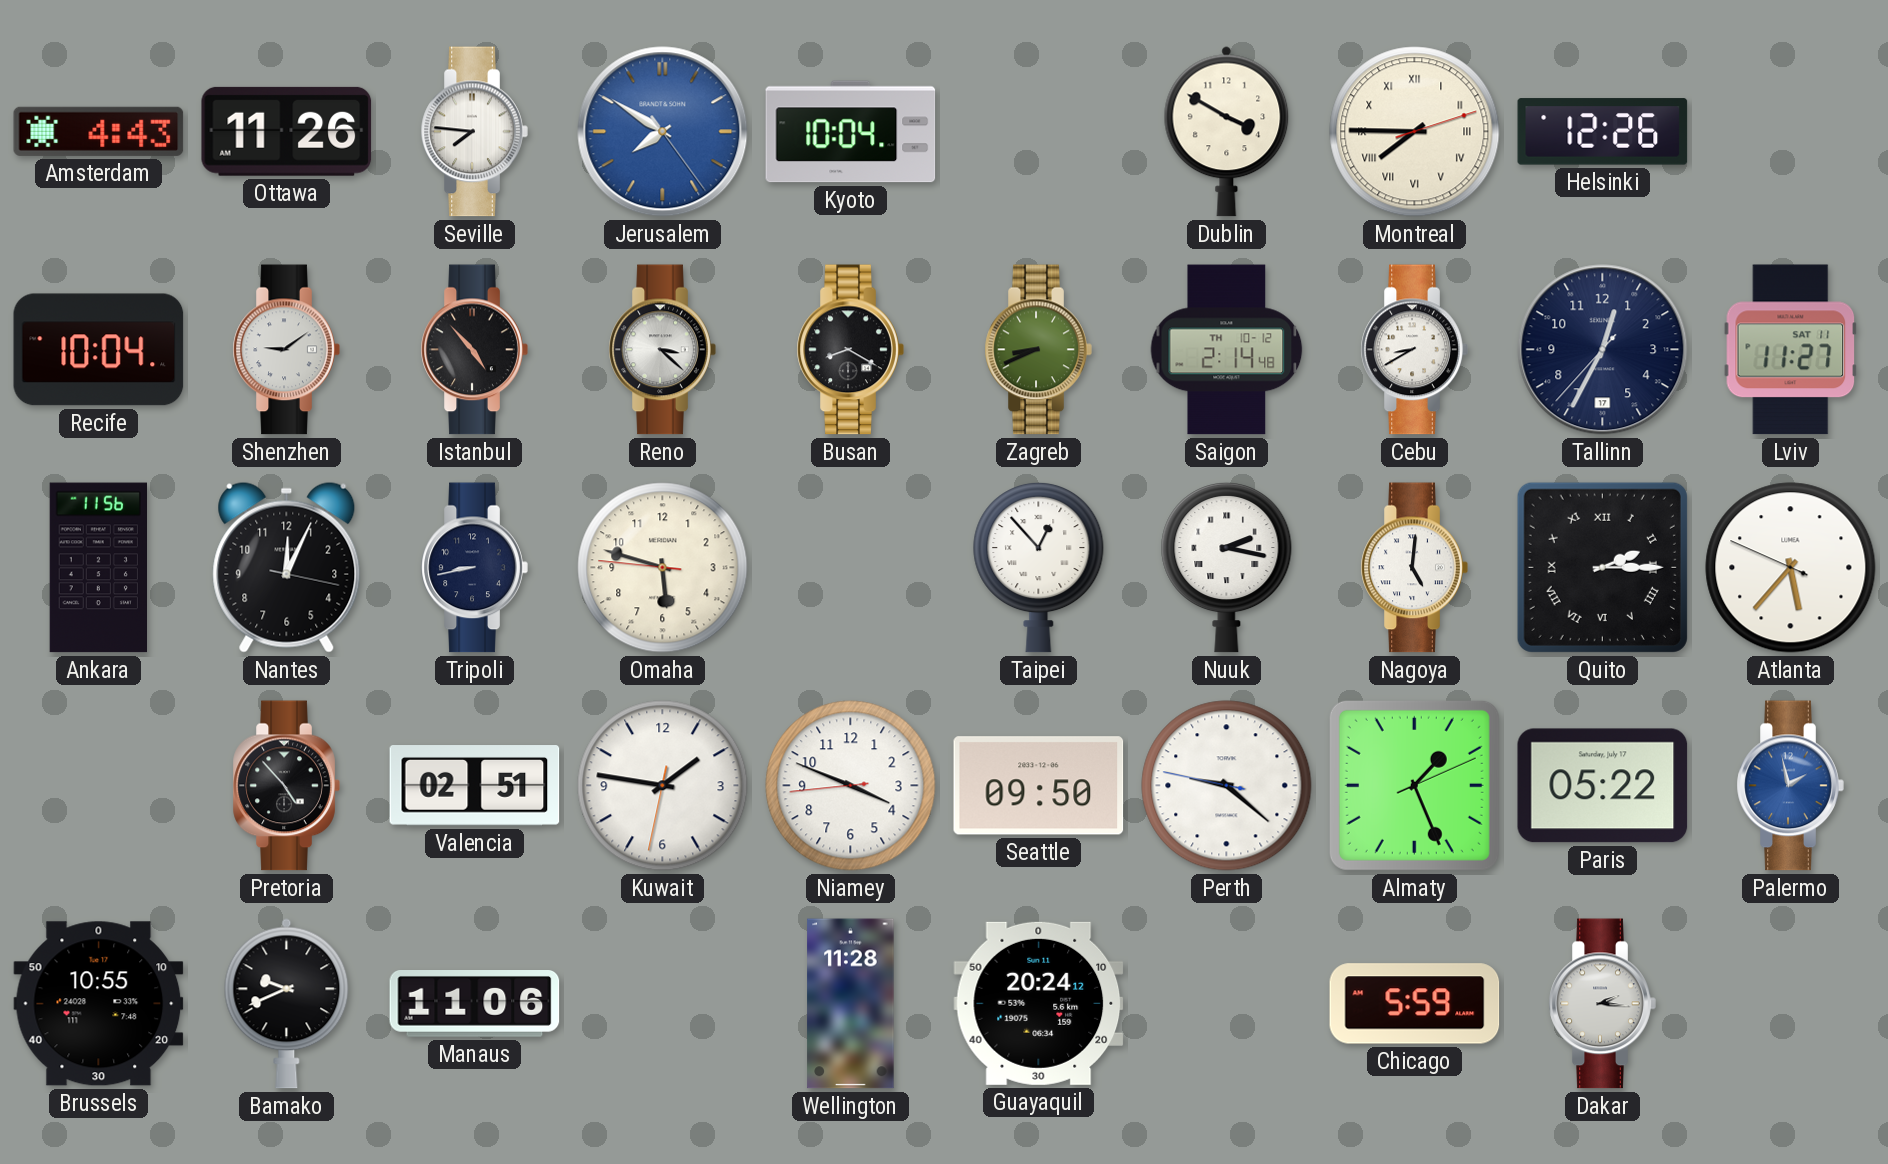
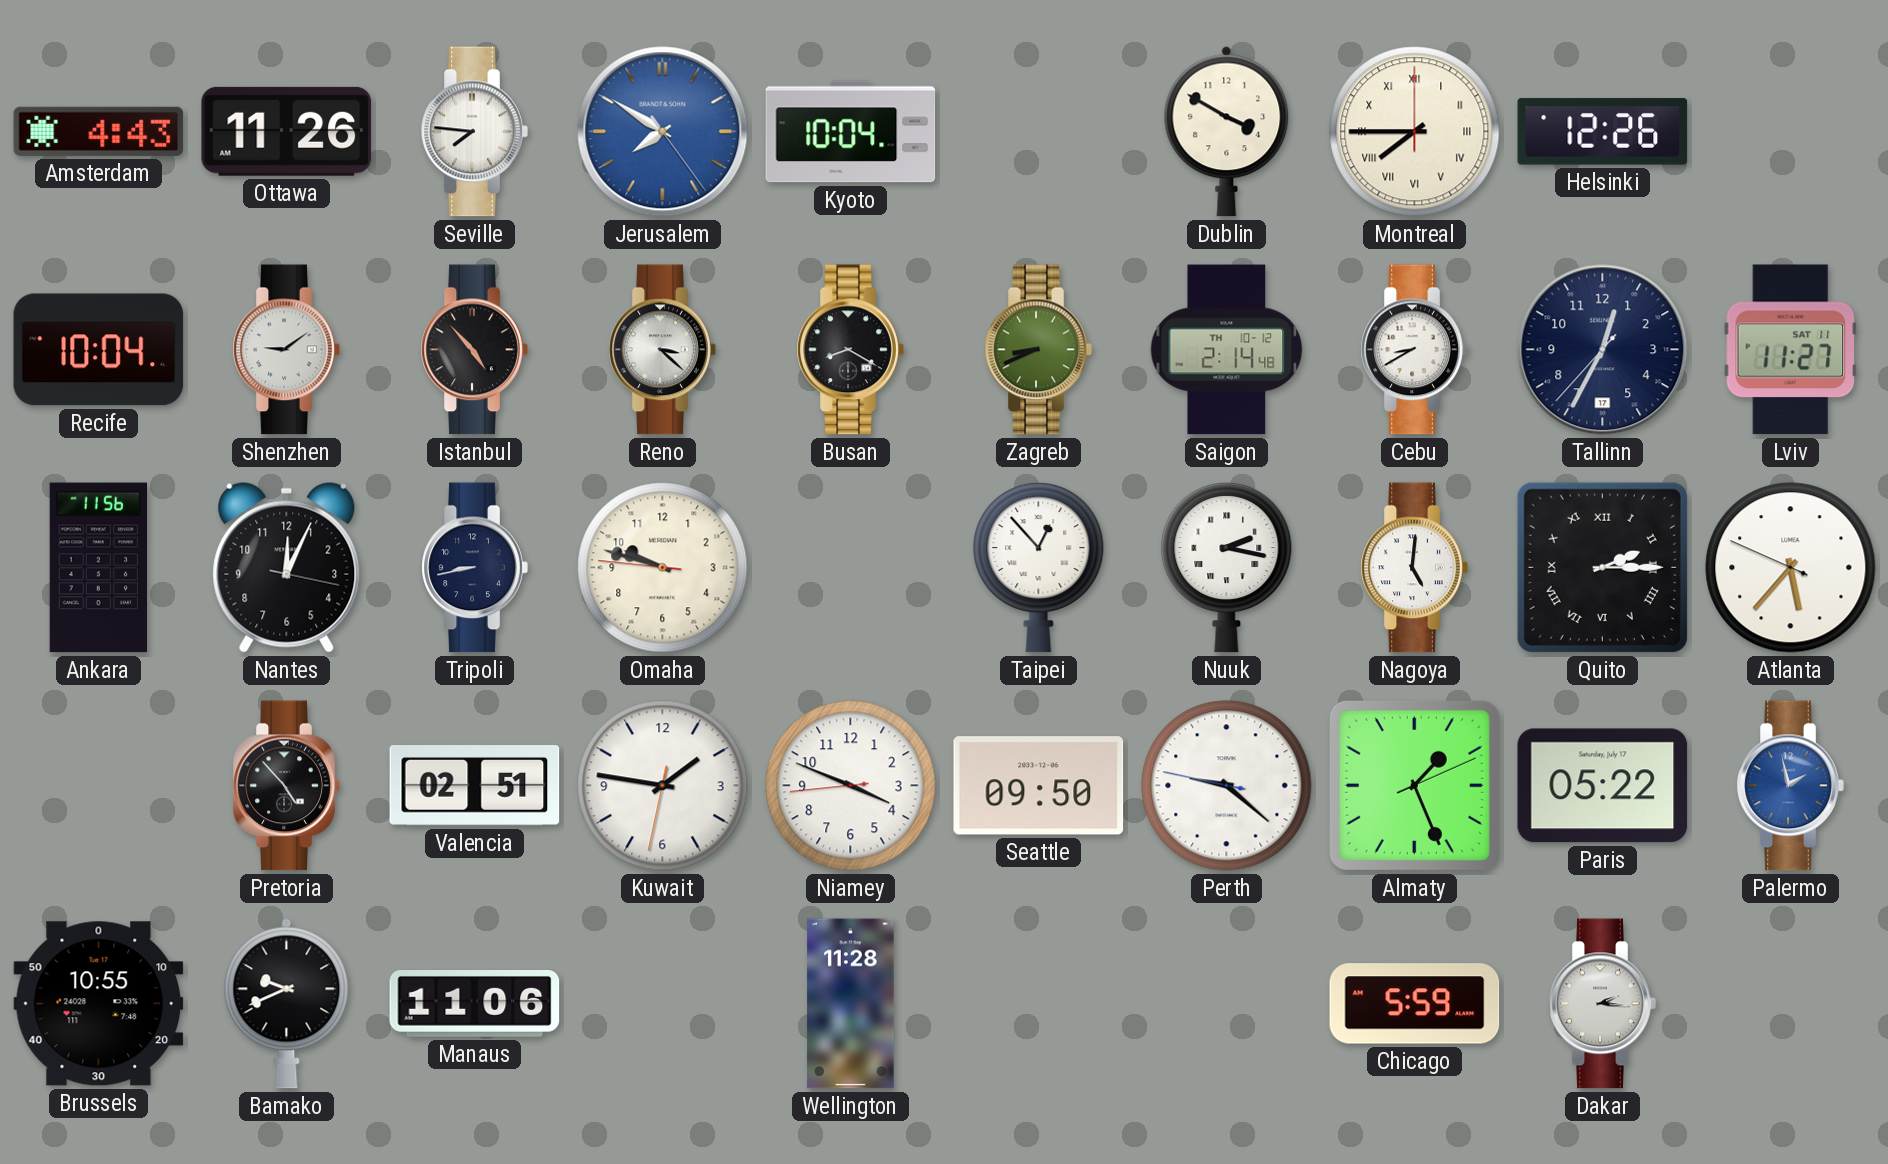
Montreal: 7:45:12 -> 7:45:00 (1415, 132)
Omaha: 5:47 -> 9:47 (663, 568)
Guayaquil: 20:24 -> none (1039, 1003)
